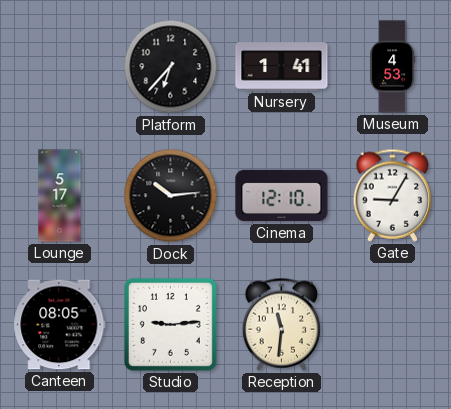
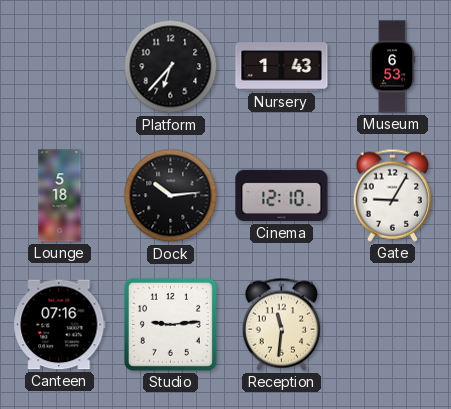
Nursery: 1:41 -> 1:43 (282, 67)
Museum: 4:53 -> 6:53 (393, 67)
Lounge: 5:17 -> 5:18 (60, 196)
Canteen: 08:05 -> 07:16 (60, 325)
